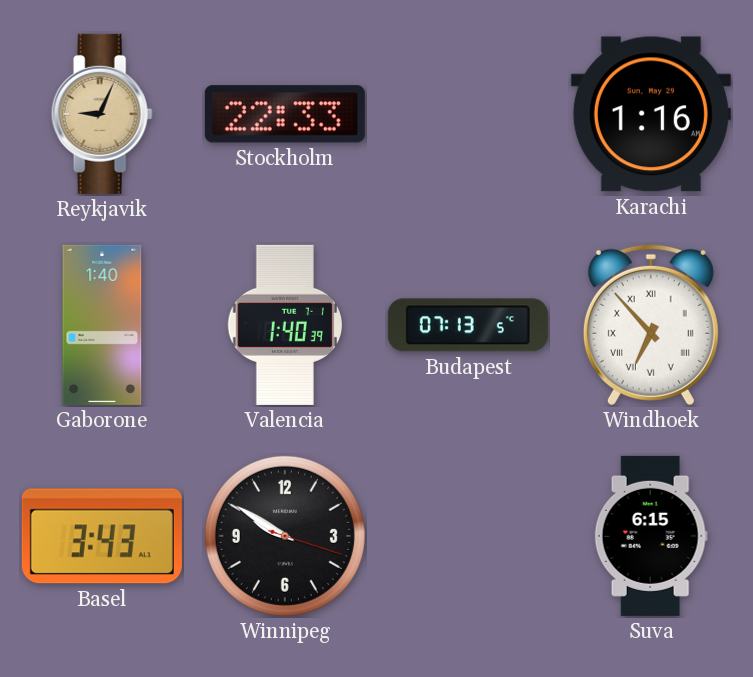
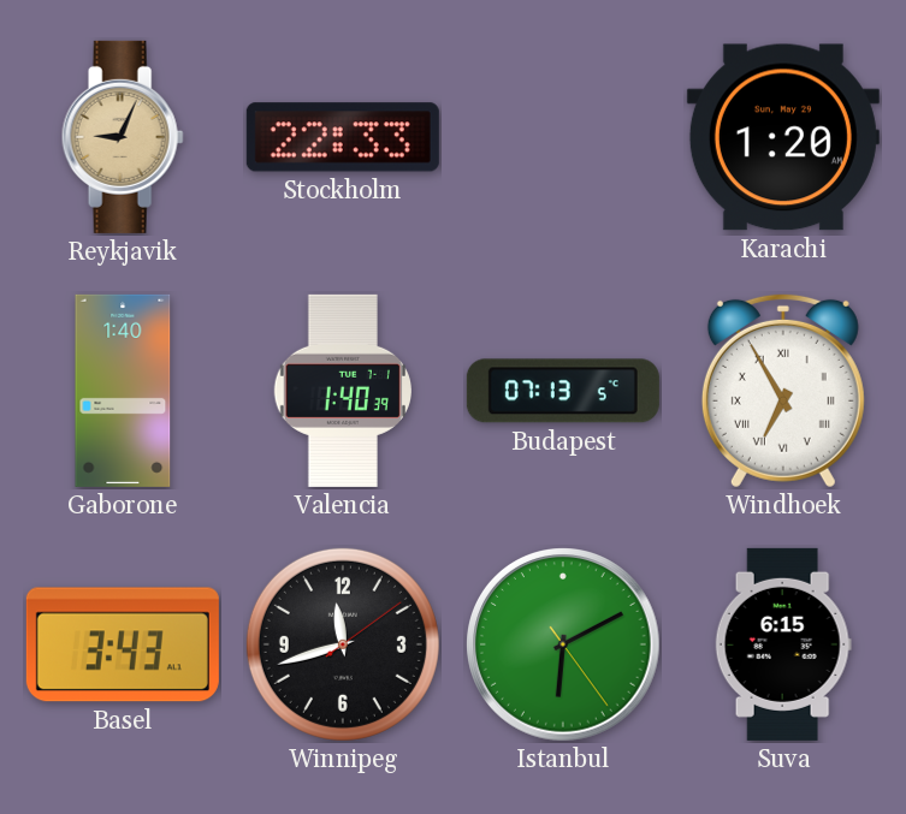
Karachi: 1:16 -> 1:20 (783, 137)
Windhoek: 6:53 -> 6:55 (783, 391)
Winnipeg: 9:50 -> 11:42 (343, 644)
Istanbul: none -> 6:10 (563, 644)
